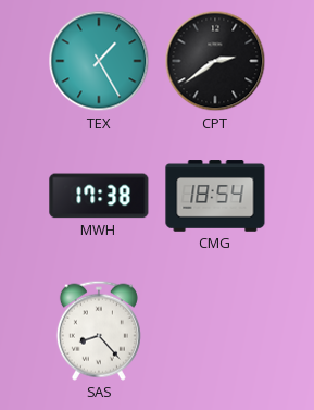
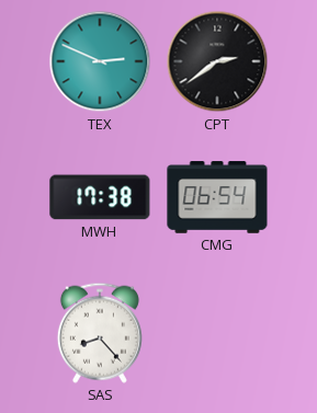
TEX: 1:25 -> 2:49 (100, 61)
CMG: 18:54 -> 06:54 (217, 197)
